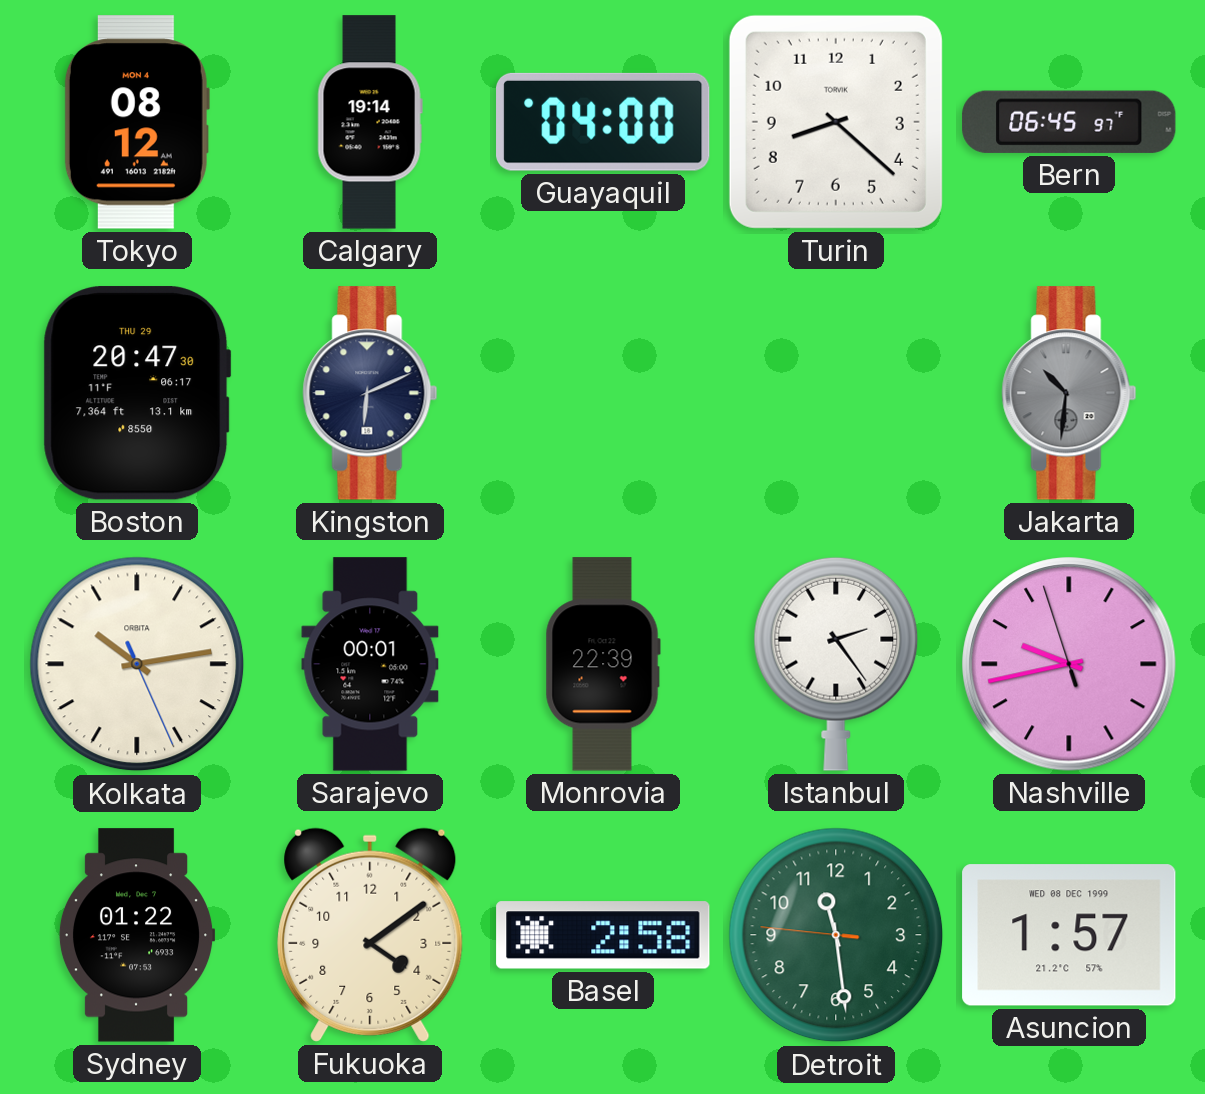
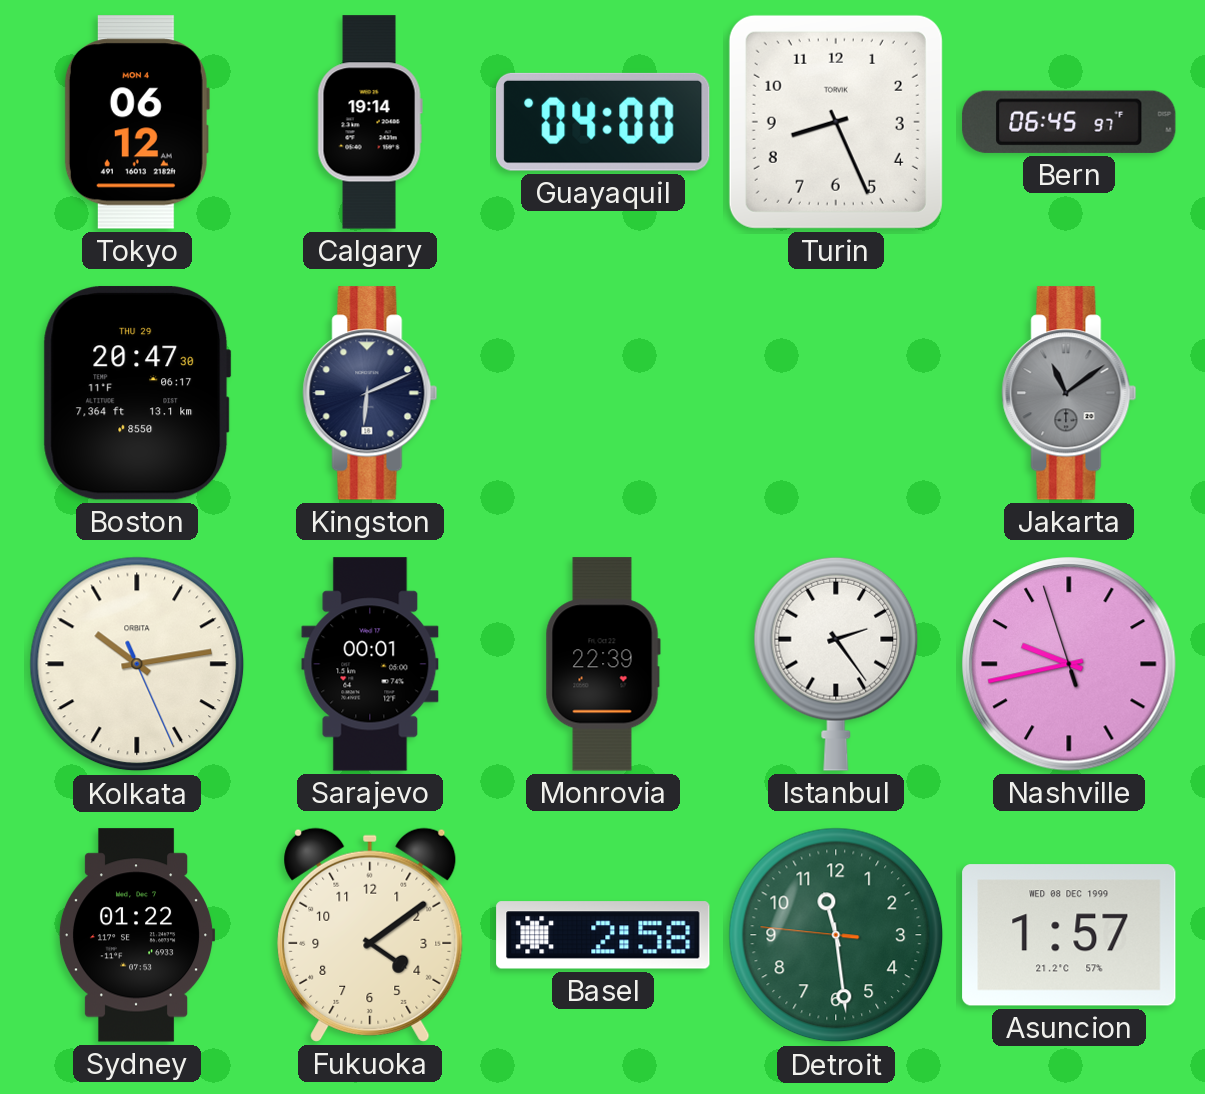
Tokyo: 08:12 -> 06:12 (137, 122)
Turin: 8:22 -> 8:26 (836, 122)
Jakarta: 10:31 -> 11:09 (1069, 393)
